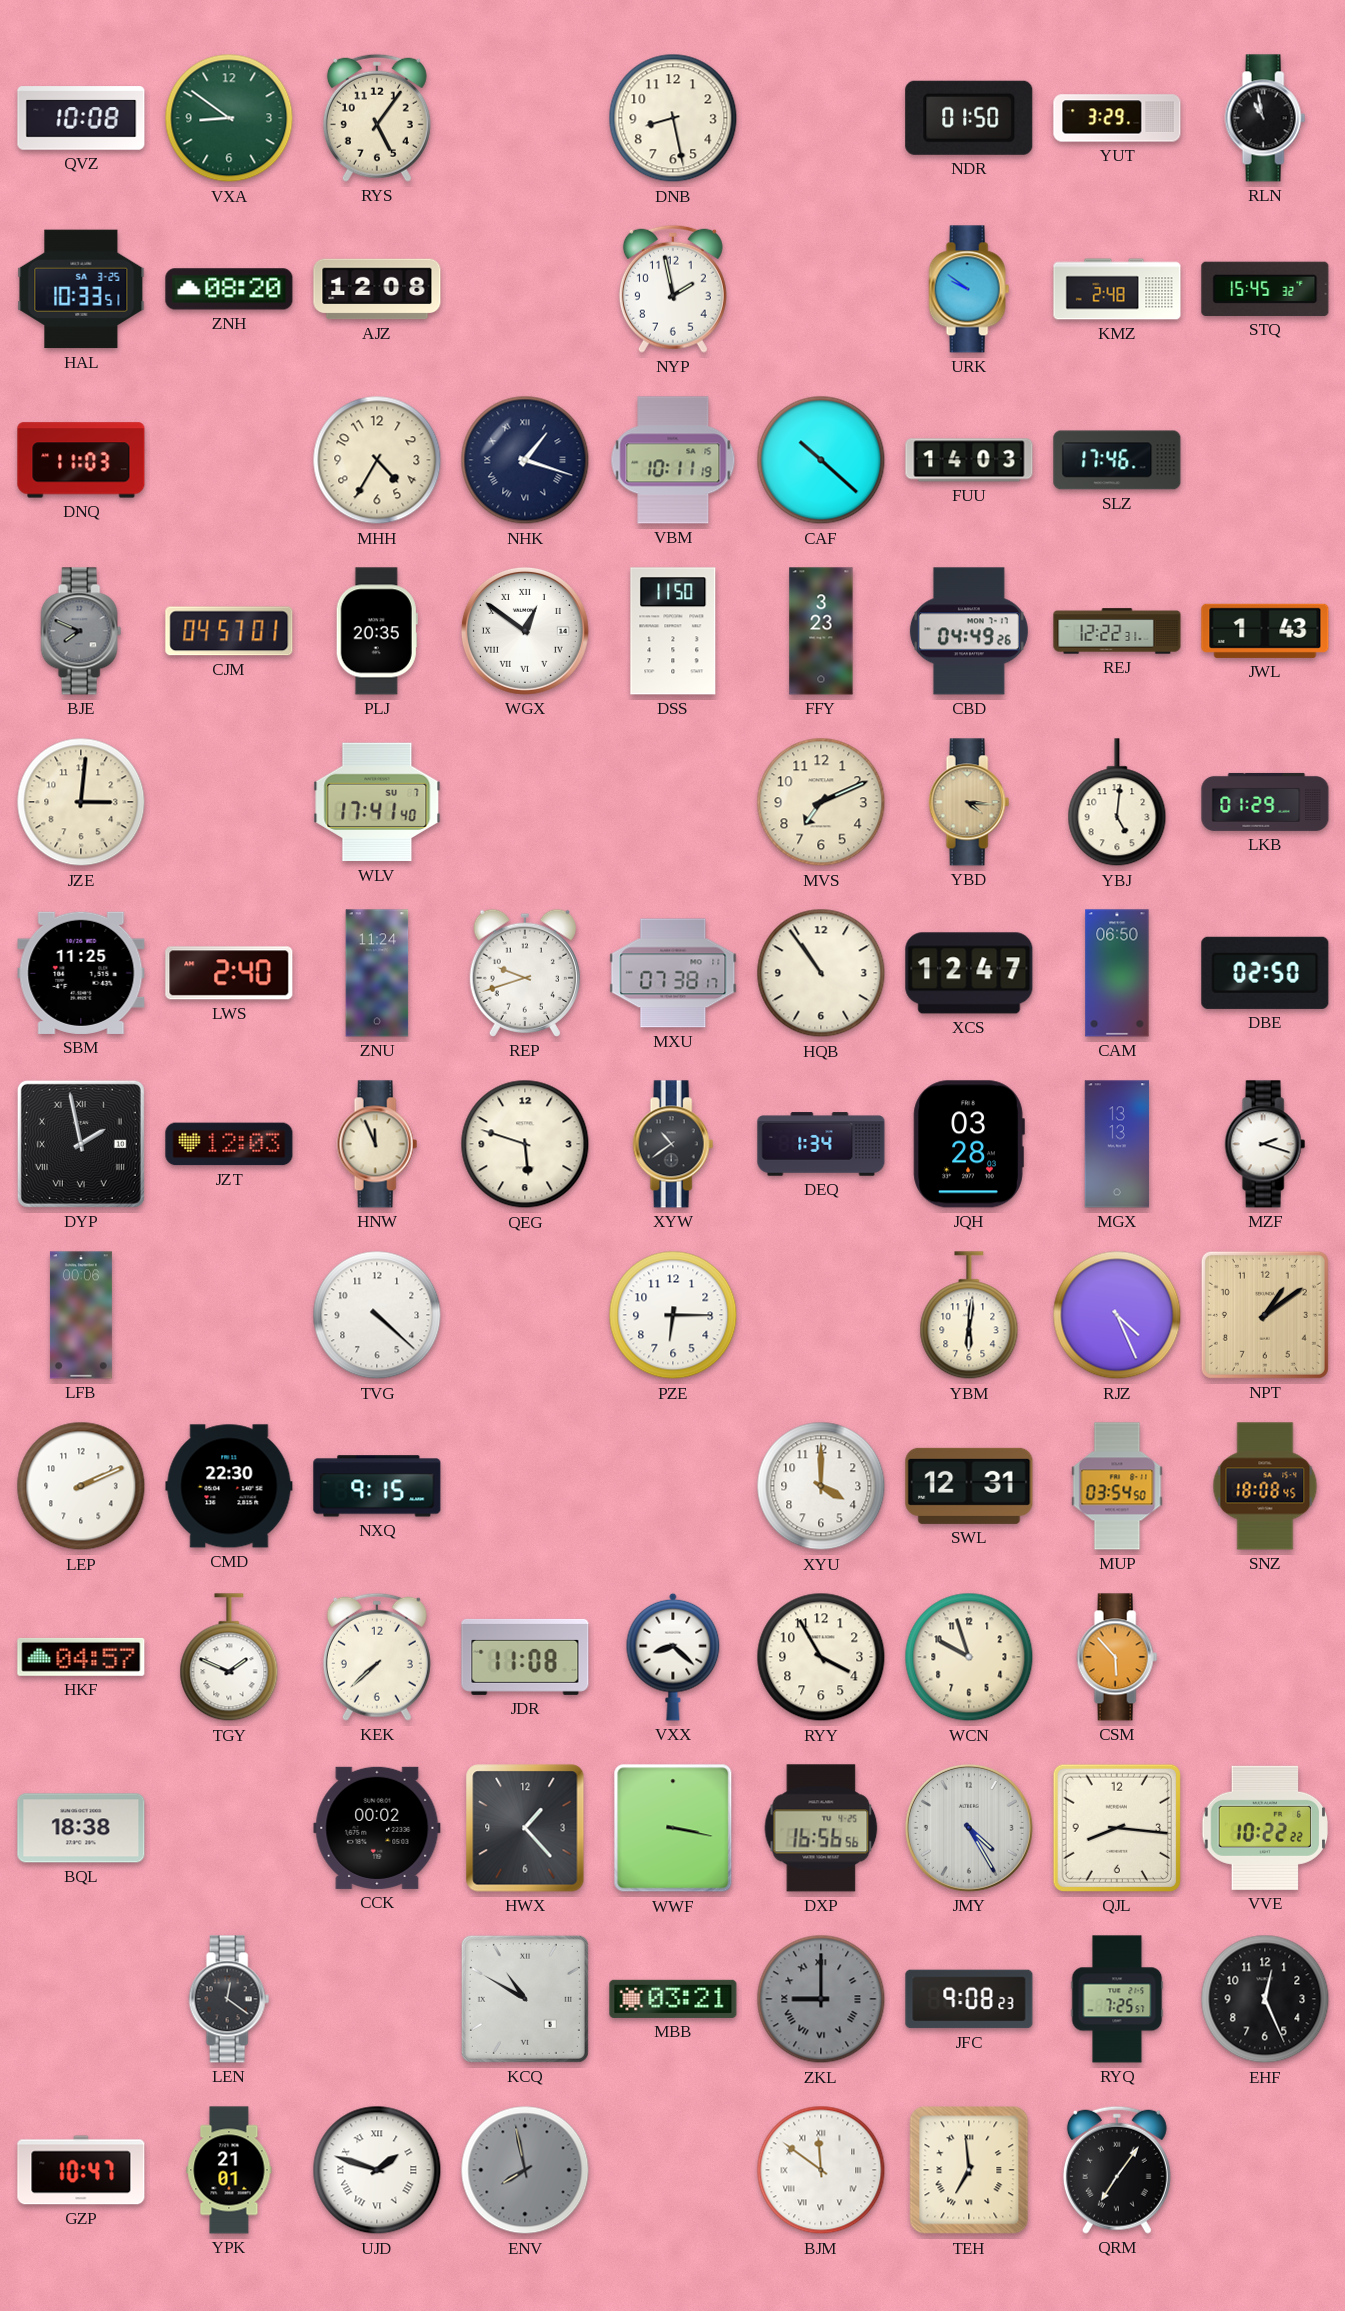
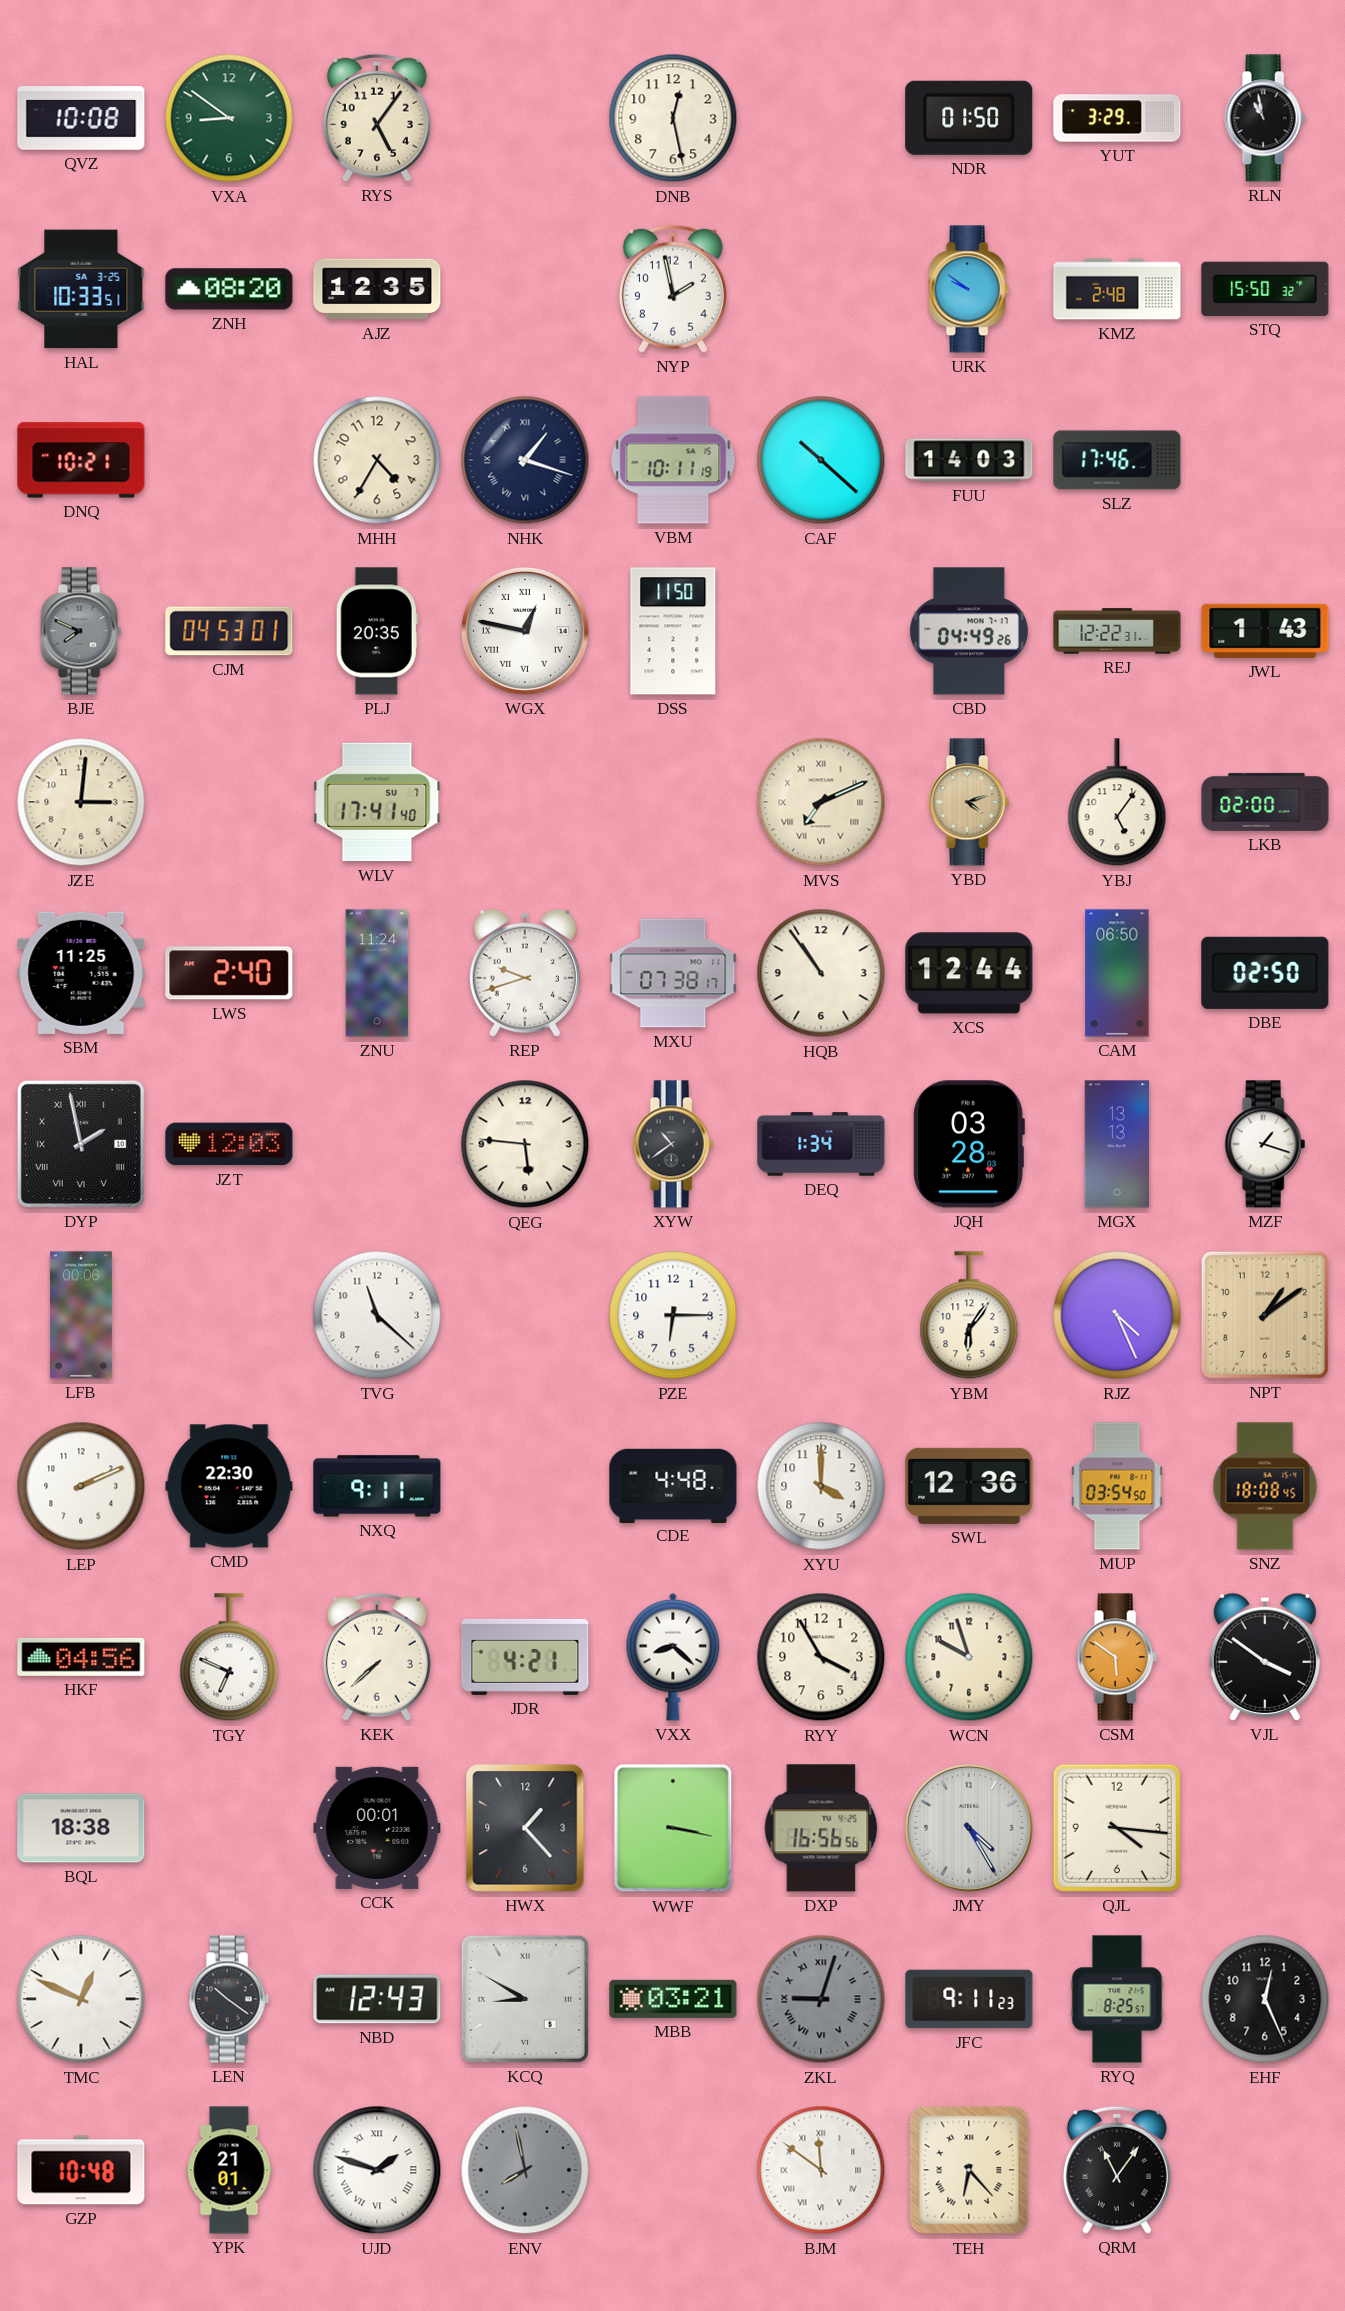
DNB: 8:28 -> 12:28 (673, 118)
AJZ: 12:08 -> 12:35 (377, 289)
STQ: 15:45 -> 15:50 (1265, 289)
DNQ: 11:03 -> 10:21 (81, 460)
CJM: 04:57 -> 04:53 (229, 631)
WGX: 12:51 -> 12:47 (525, 631)
FFY: 3:23 -> none (821, 631)
MVS numerals: Arabic -> Roman (821, 802)
YBD: 4:16 -> 4:12 (969, 802)
YBJ: 5:01 -> 5:06 (1117, 803)
LKB: 01:29 -> 02:00 (1265, 802)
XCS: 12:47 -> 12:44 (969, 973)
HNW: 11:56 -> none (377, 1144)
QEG: 5:48 -> 5:46 (525, 1144)
MZF: 2:18 -> 1:18 (1265, 1144)
TVG: 4:22 -> 11:22 (377, 1315)
YBM: 6:01 -> 6:06 (969, 1316)
NXQ: 9:15 -> 9:11 (377, 1486)
CDE: none -> 4:48 (673, 1485)
SWL: 12:31 -> 12:36 (969, 1486)
HKF: 04:57 -> 04:56 (81, 1657)
TGY: 1:49 -> 6:49 (229, 1658)
JDR: 11:08 -> 4:21 (525, 1657)
CSM: 5:53 -> 5:51 (1117, 1657)
VJL: none -> 3:51 (1265, 1657)
CCK: 00:02 -> 00:01 (377, 1828)
QJL: 8:16 -> 4:16 (1117, 1828)
VVE: 10:22 -> none (1265, 1828)
TMC: none -> 12:49 (81, 1999)
LEN: 12:21 -> 10:21 (229, 1999)
NBD: none -> 12:43 (377, 1999)
KCQ: 10:50 -> 8:50 (525, 1999)
ZKL: 9:00 -> 9:03 (821, 1999)
JFC: 9:08 -> 9:11 (969, 1999)
RYQ: 7:25 -> 8:25 (1117, 1999)
GZP: 10:47 -> 10:48 (81, 2170)
TEH: 6:59 -> 6:23 (969, 2170)
QRM: 7:06 -> 11:06 (1117, 2170)
